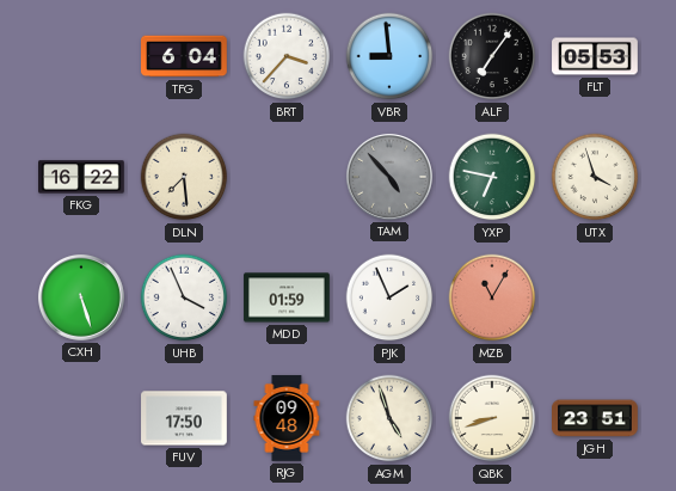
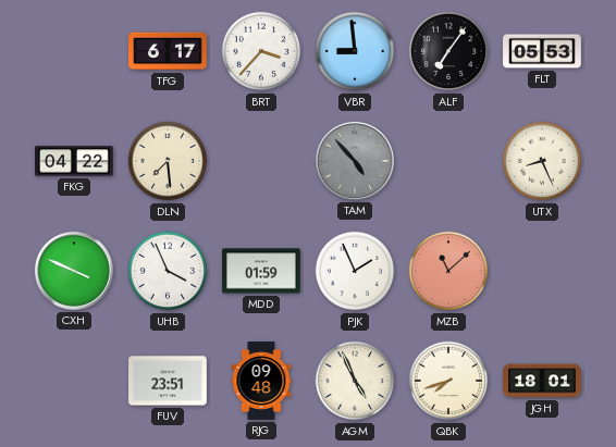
TFG: 6:04 -> 6:17 (168, 51)
FKG: 16:22 -> 04:22 (74, 161)
YXP: 6:47 -> none (492, 177)
UTX: 3:57 -> 8:26 (542, 161)
CXH: 5:27 -> 3:49 (74, 271)
MZB: 11:05 -> 11:08 (448, 271)
FUV: 17:50 -> 23:51 (168, 381)
AGM: 4:57 -> 4:56 (355, 381)
QBK: 8:42 -> 7:42 (448, 381)
JGH: 23:51 -> 18:01 (543, 381)
